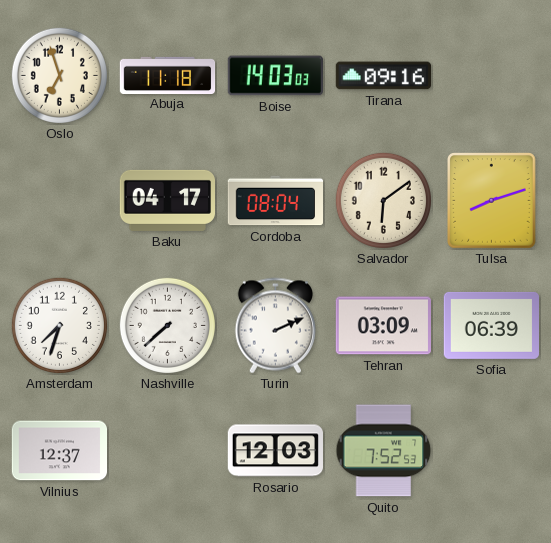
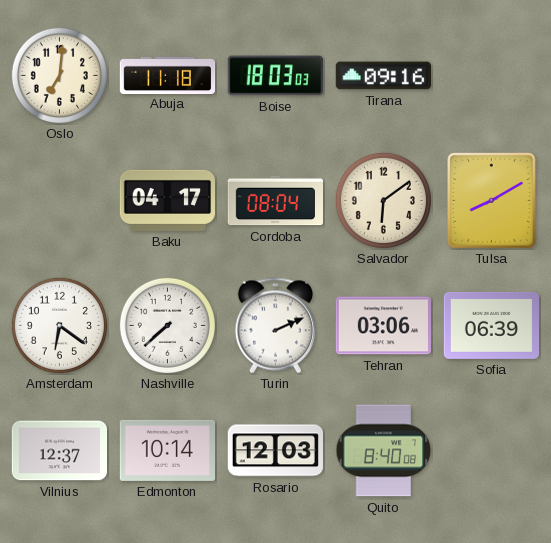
Oslo: 6:57 -> 7:01 (59, 75)
Boise: 14:03 -> 18:03 (275, 76)
Tulsa: 8:12 -> 8:10 (492, 201)
Amsterdam: 7:33 -> 6:21 (59, 325)
Tehran: 03:09 -> 03:06 (383, 326)
Edmonton: none -> 10:14 (167, 450)
Quito: 7:52 -> 8:40 (384, 451)
